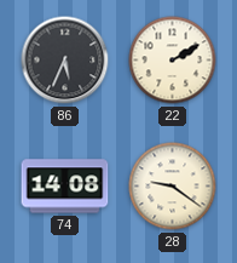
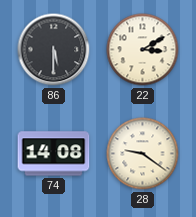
86: 5:34 -> 5:30 (54, 50)
22: 2:10 -> 3:10 (143, 50)
